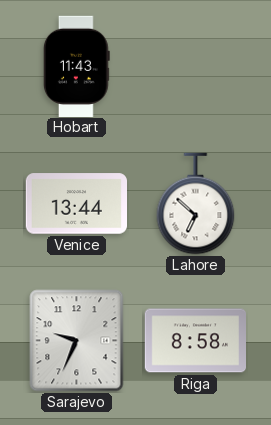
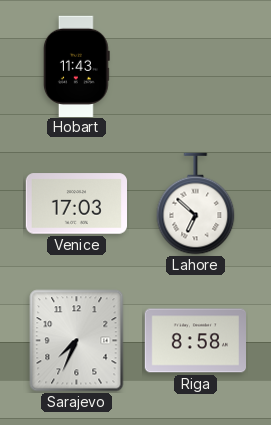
Venice: 13:44 -> 17:03 (76, 204)
Sarajevo: 9:34 -> 7:34 (77, 341)
